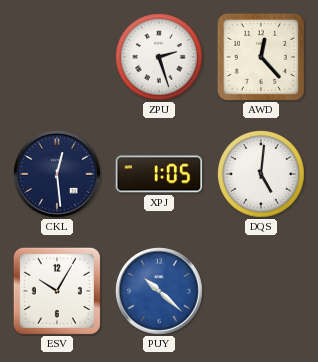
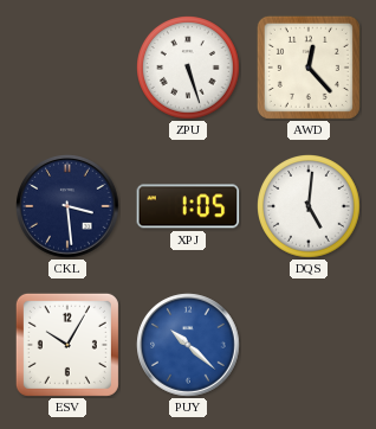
ZPU: 2:27 -> 5:27 (189, 69)
CKL: 12:29 -> 3:29 (67, 206)
